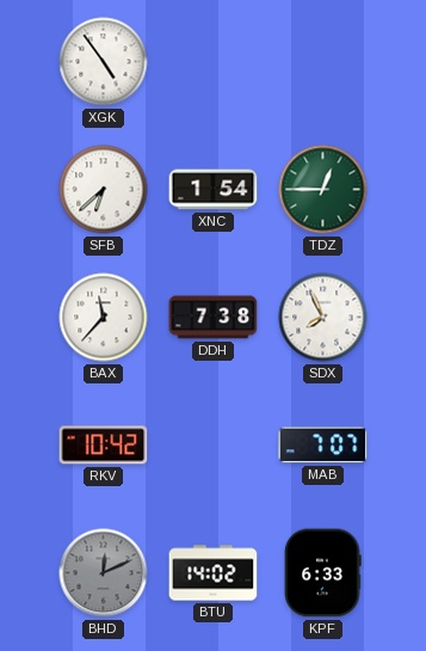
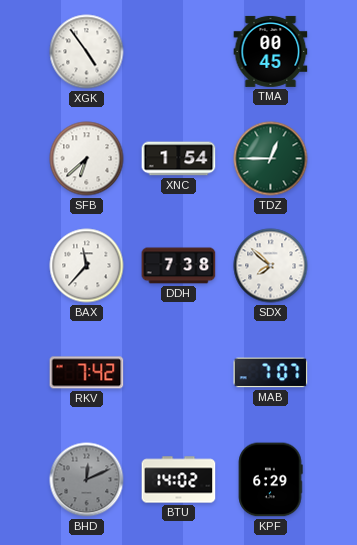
TMA: none -> 00:45 (271, 51)
SDX: 7:56 -> 7:52 (271, 266)
RKV: 10:42 -> 7:42 (87, 373)
KPF: 6:33 -> 6:29 (270, 480)
